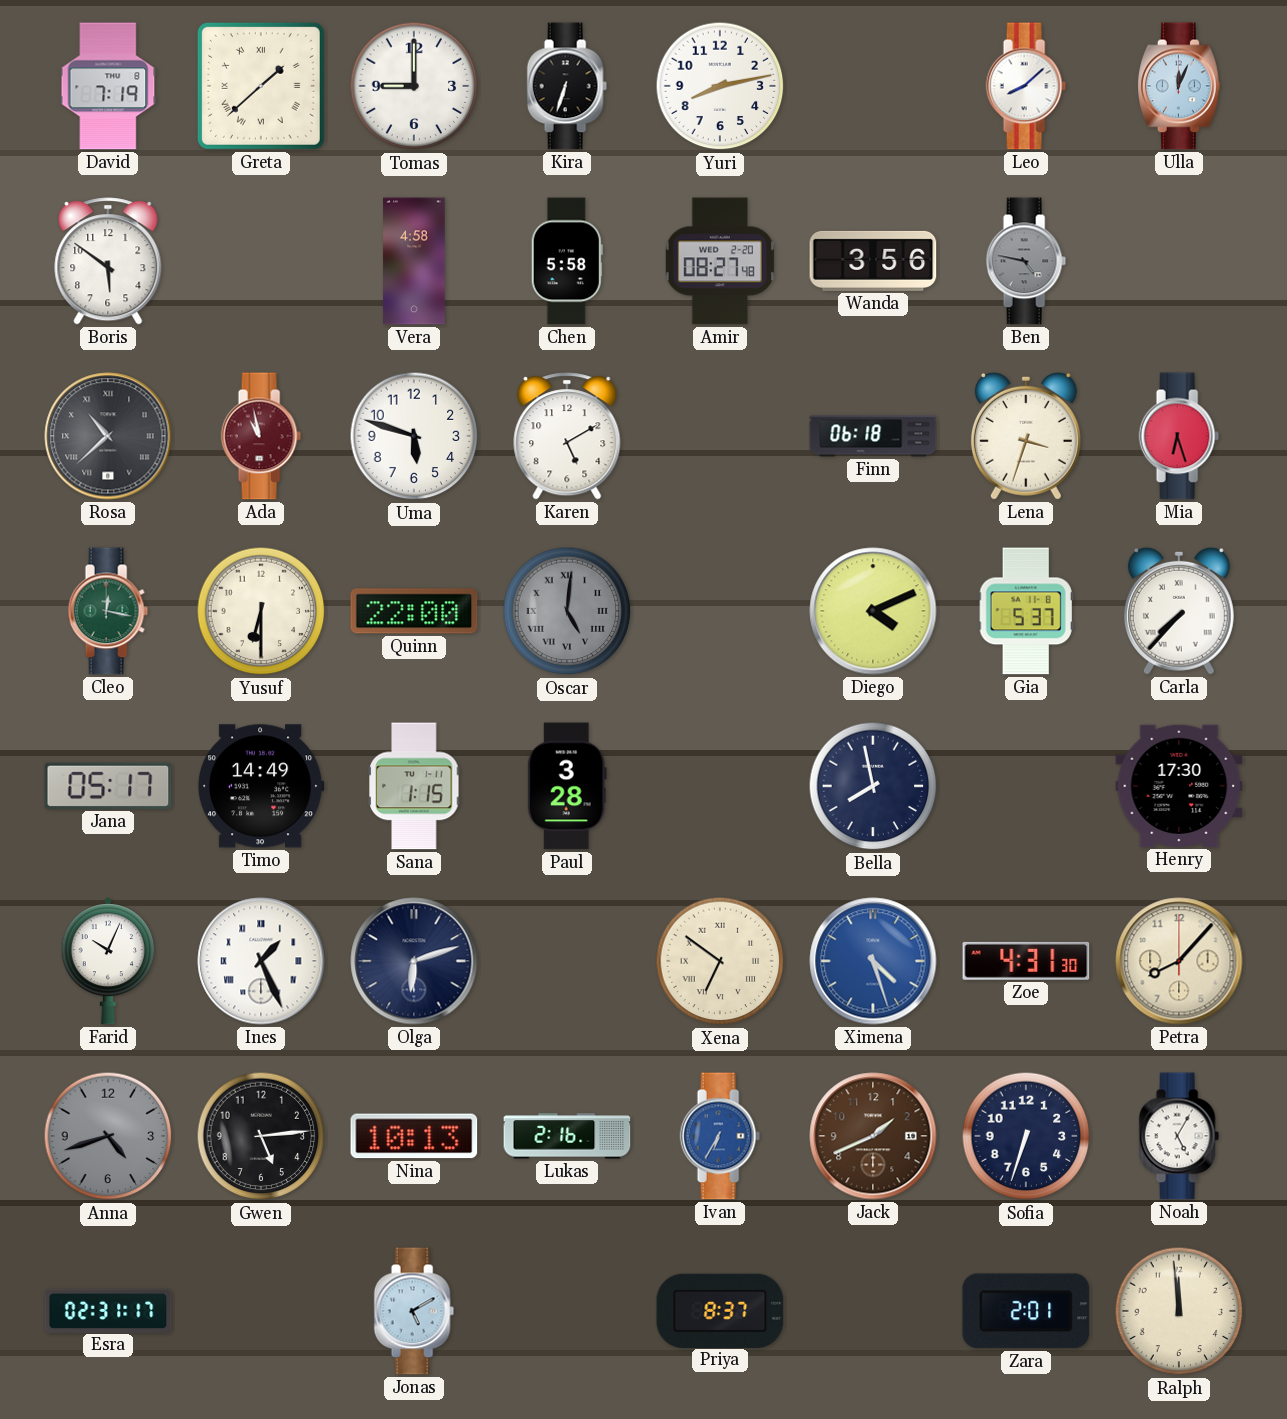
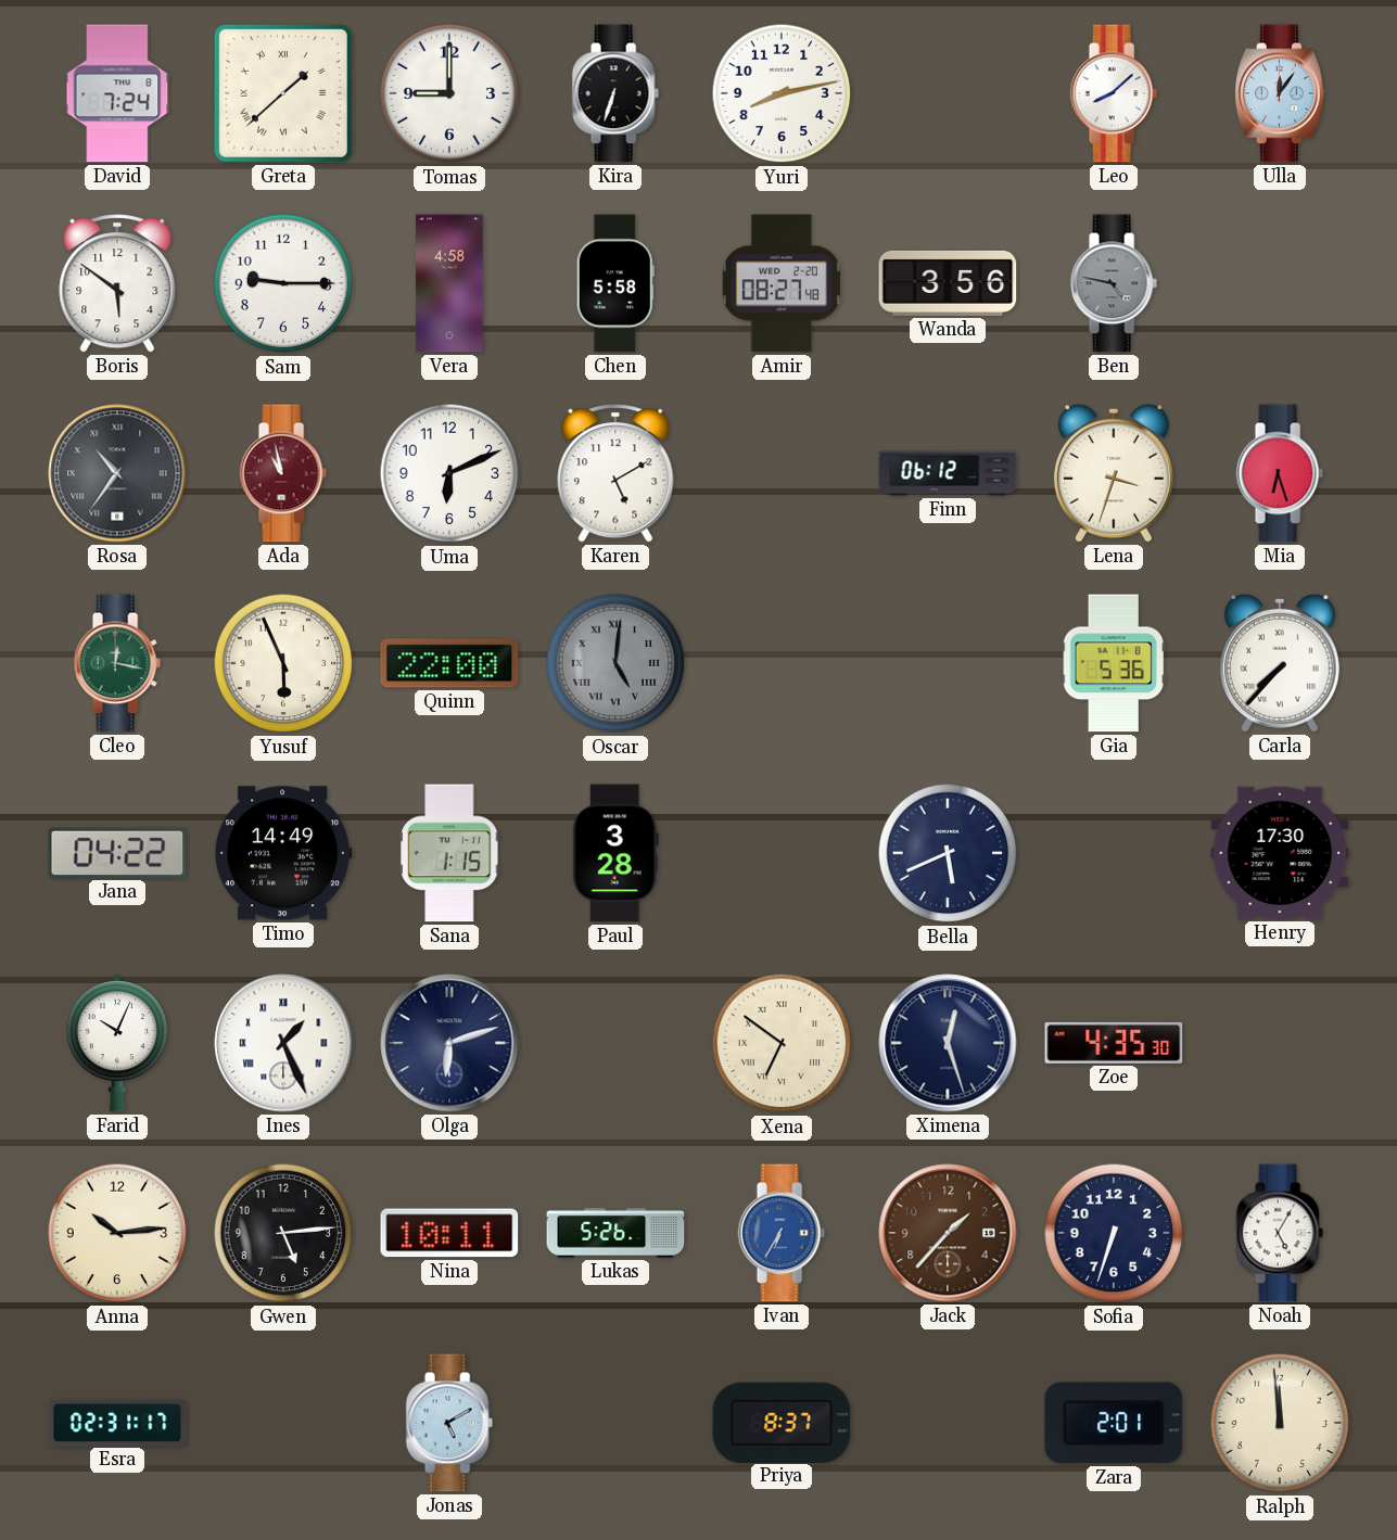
David: 7:19 -> 7:24 (117, 93)
Ulla: 12:04 -> 12:06 (1281, 93)
Sam: none -> 9:15 (283, 283)
Rosa: 10:38 -> 10:36 (117, 473)
Uma: 5:48 -> 6:11 (449, 473)
Finn: 06:18 -> 06:12 (948, 473)
Yusuf: 6:30 -> 5:56 (283, 663)
Diego: 4:11 -> none (873, 611)
Gia: 5:37 -> 5:36 (1114, 663)
Jana: 05:17 -> 04:22 (117, 853)
Bella: 7:58 -> 5:41 (948, 853)
Ximena: 4:27 -> 12:27 (948, 1043)
Ximena dial: blue -> navy (948, 1043)
Zoe: 4:31 -> 4:35 (1114, 1043)
Petra: 8:07 -> none (1179, 961)
Anna: 4:42 -> 10:14 (117, 1233)
Anna dial: grey -> cream (117, 1233)
Nina: 10:13 -> 10:11 (449, 1233)
Lukas: 2:16 -> 5:26 (615, 1233)
Jack: 1:41 -> 1:37 (948, 1233)
